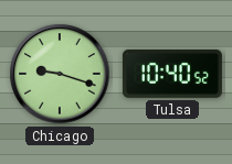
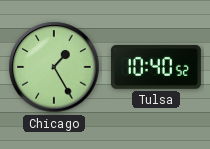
Chicago: 9:18 -> 1:25 (54, 67)
